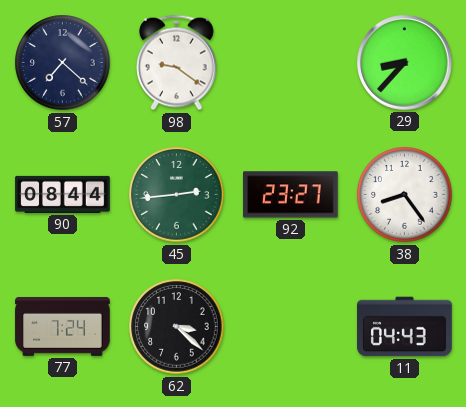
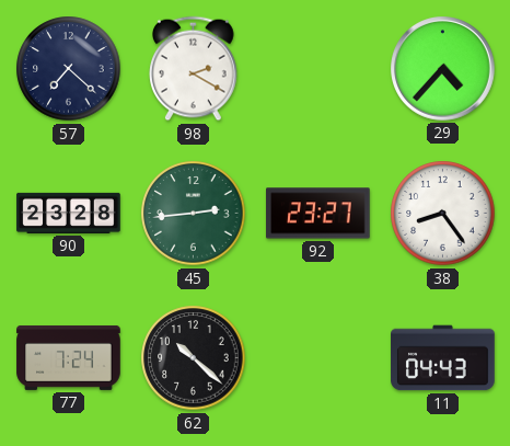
98: 9:21 -> 2:20 (194, 69)
29: 8:37 -> 4:37 (443, 69)
90: 08:44 -> 23:28 (69, 213)
62: 3:22 -> 10:22 (194, 358)
